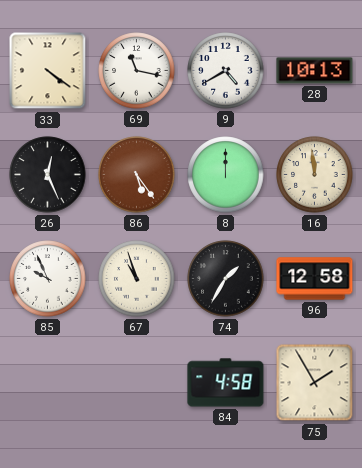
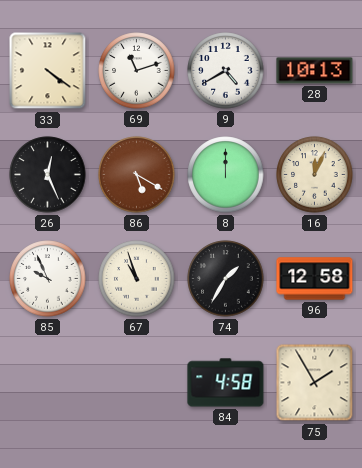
69: 11:17 -> 11:12 (137, 71)
86: 5:24 -> 5:20 (137, 175)
16: 11:59 -> 12:04 (315, 175)
